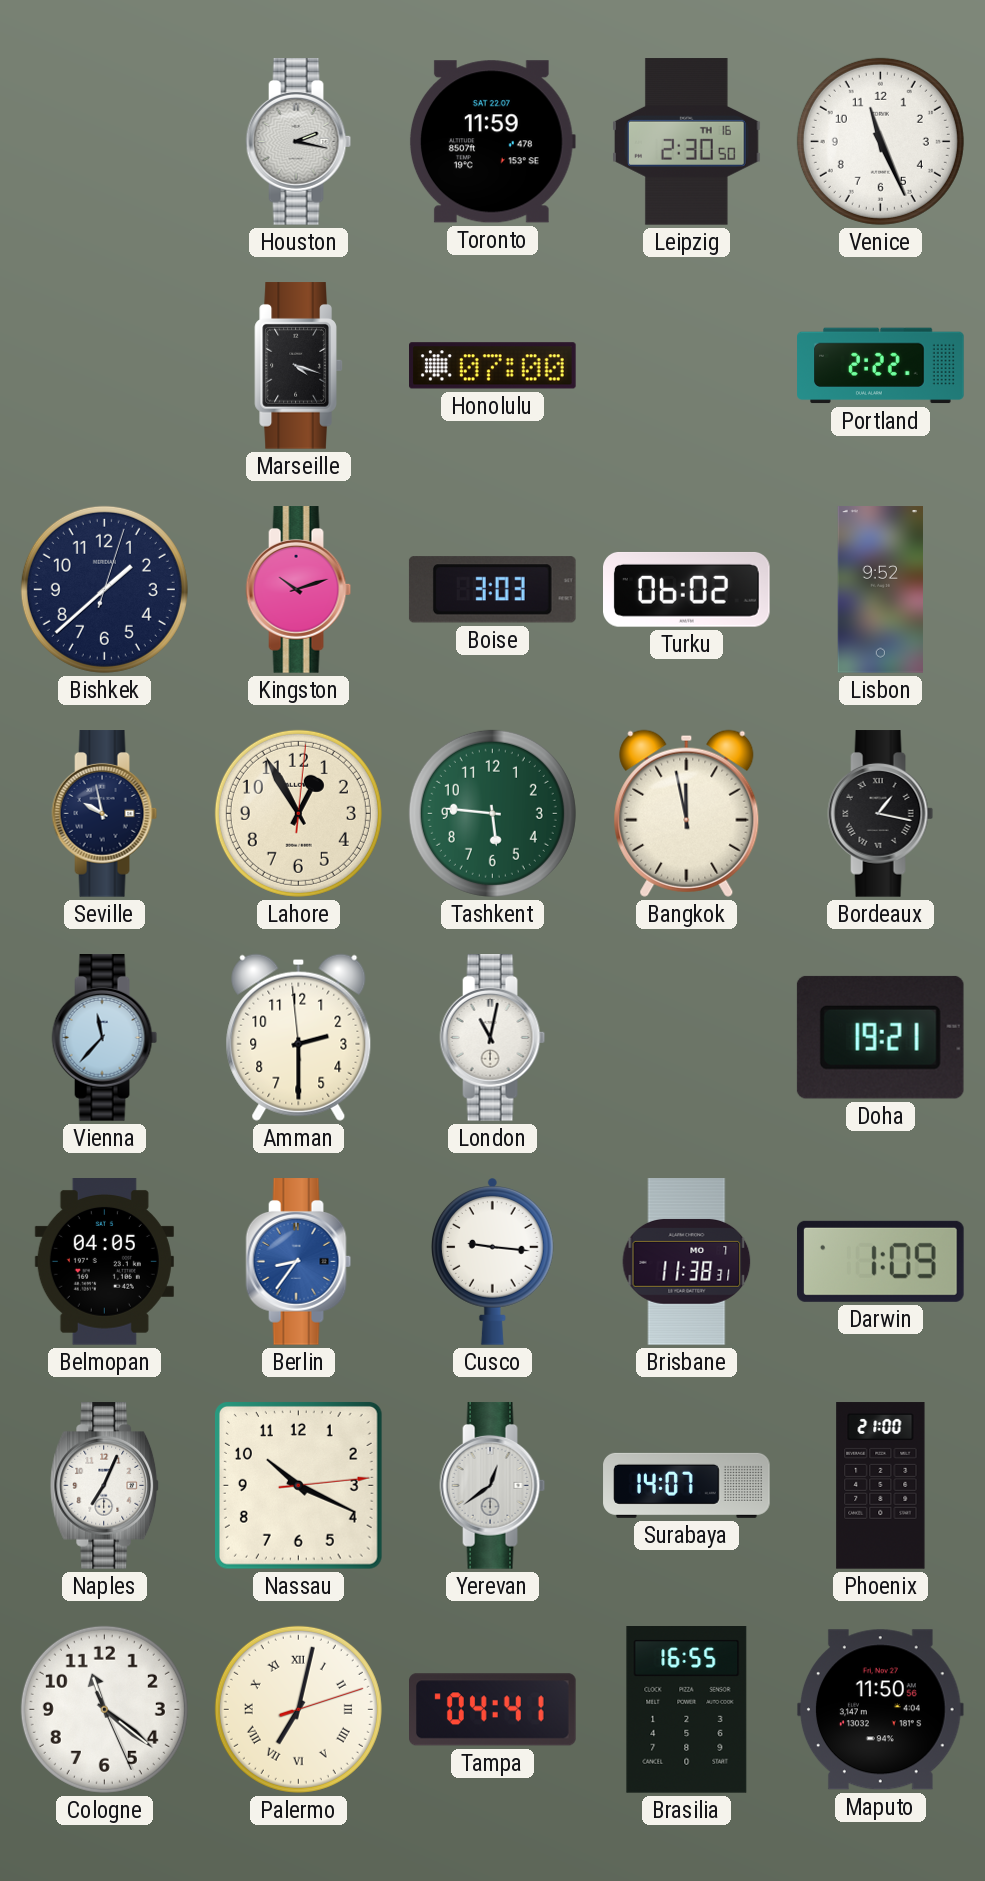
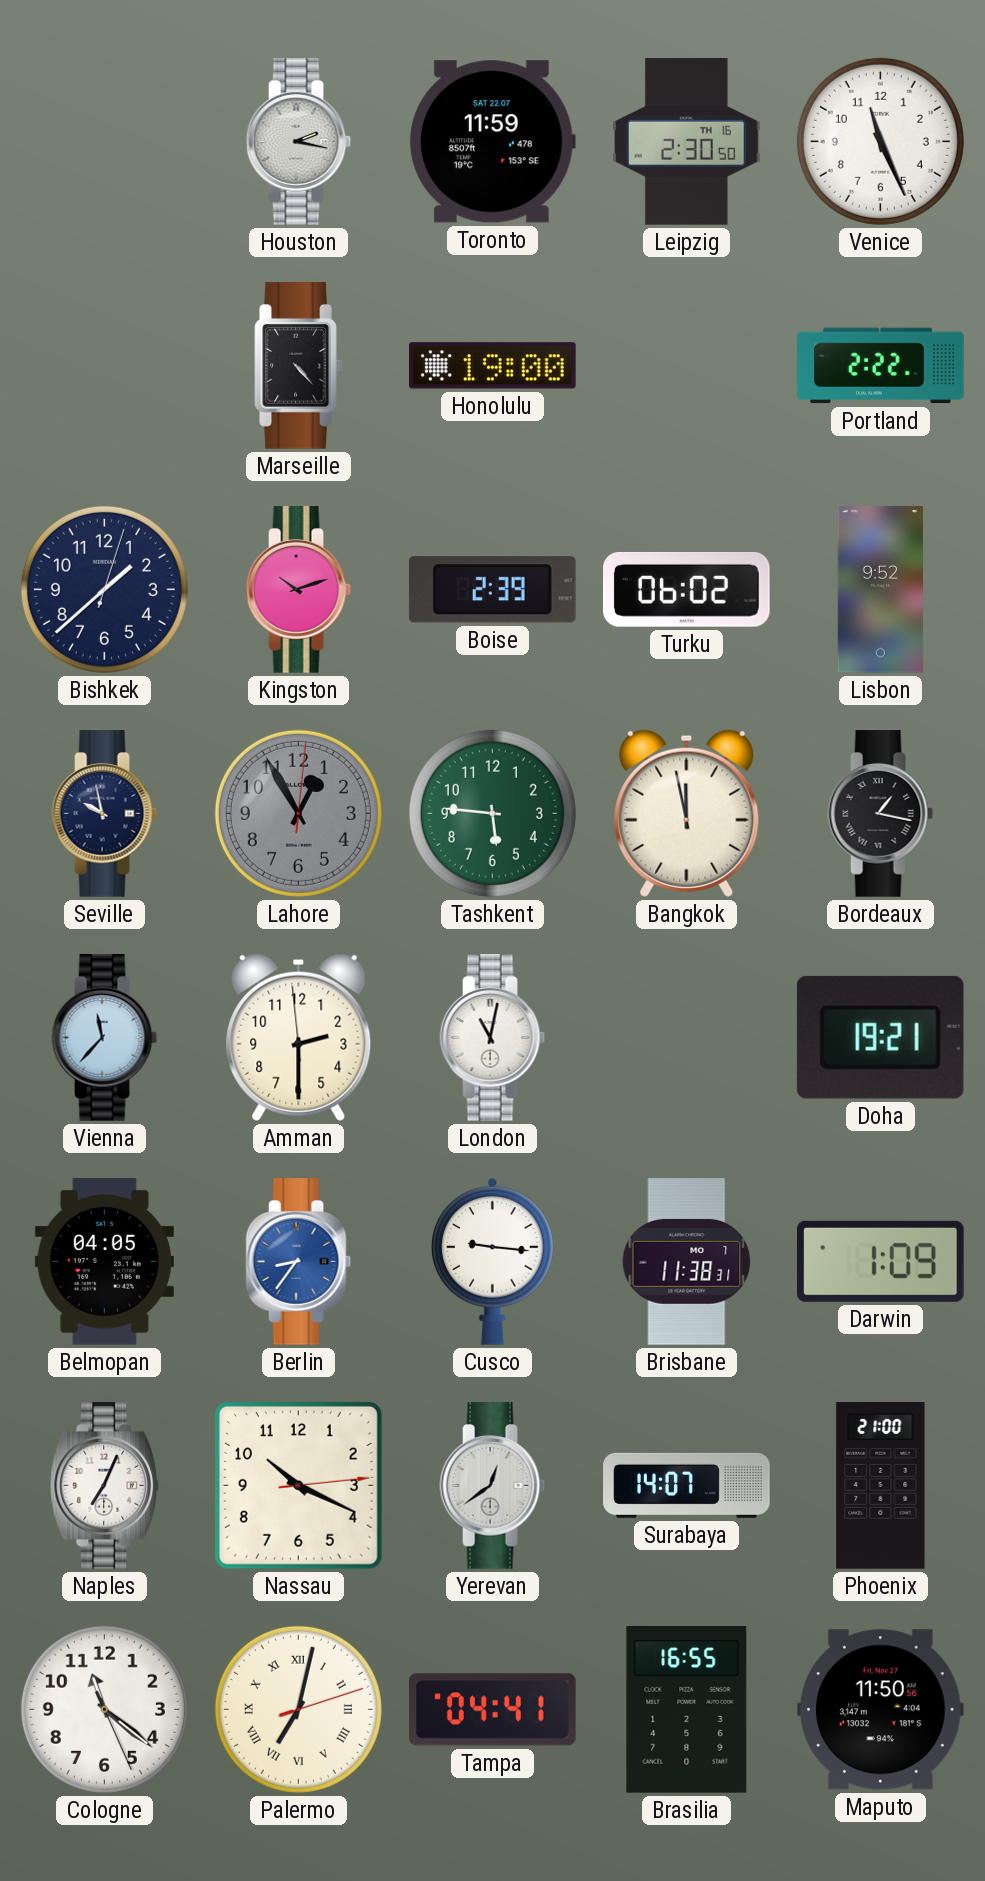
Marseille: 4:18 -> 4:23 (299, 366)
Honolulu: 07:00 -> 19:00 (493, 366)
Boise: 3:03 -> 2:39 (492, 590)
Lahore dial: cream -> grey (298, 813)
